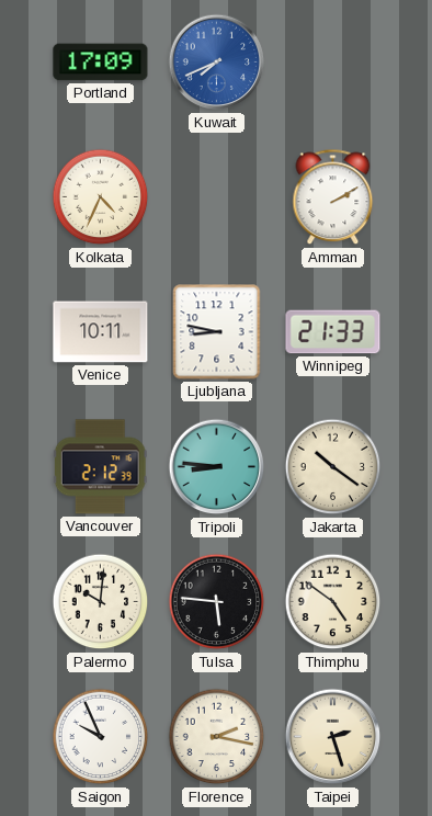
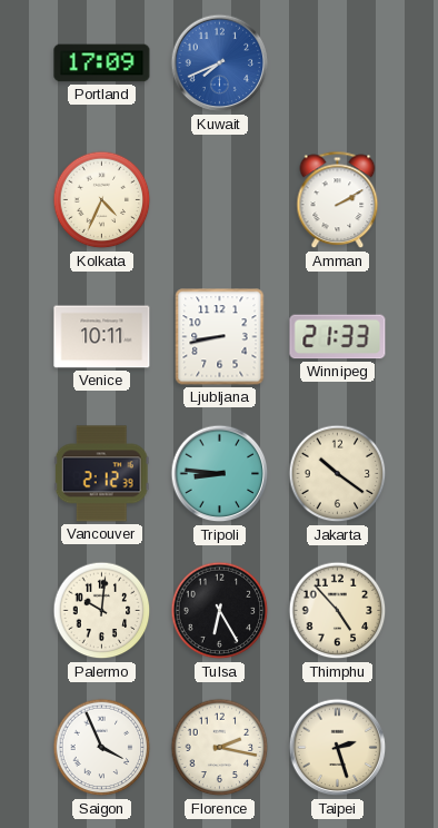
Ljubljana: 8:47 -> 8:43 (220, 337)
Tulsa: 5:46 -> 6:25 (220, 611)
Thimphu: 4:51 -> 4:53 (338, 611)
Saigon: 9:56 -> 3:56 (102, 748)
